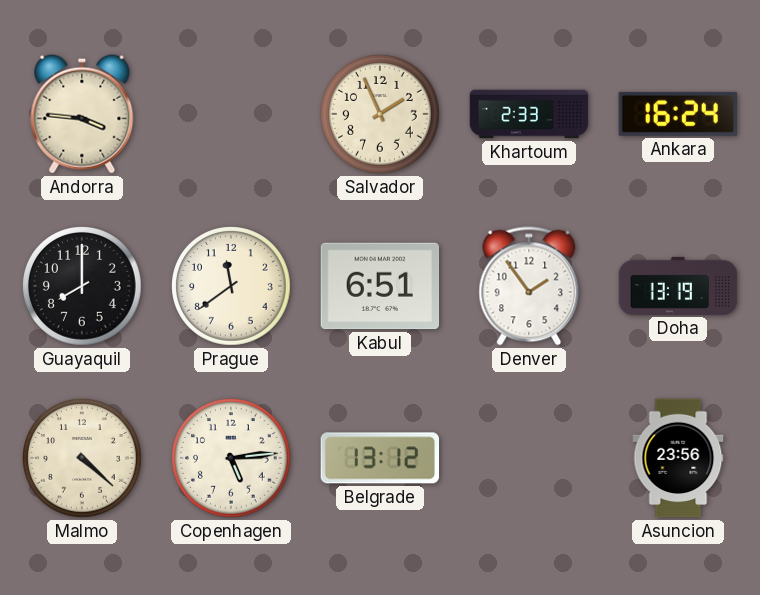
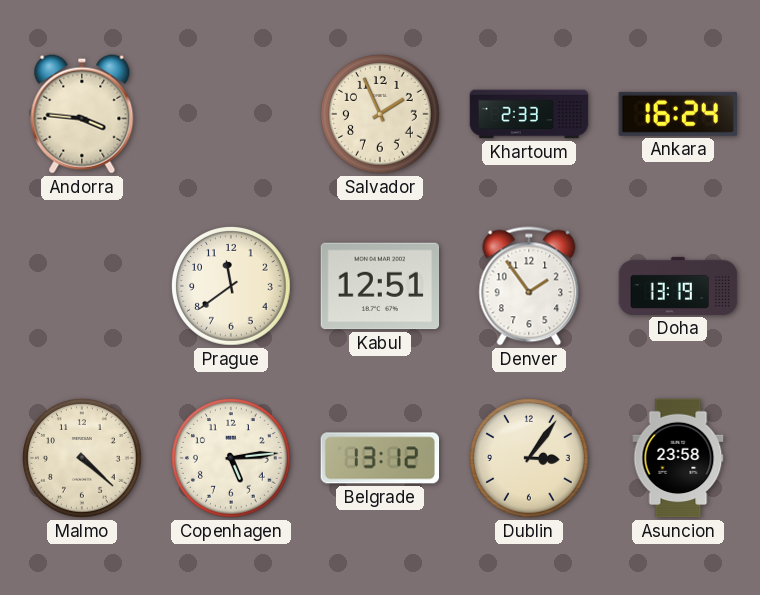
Guayaquil: 8:00 -> none (83, 287)
Kabul: 6:51 -> 12:51 (380, 286)
Dublin: none -> 3:06 (530, 459)
Asuncion: 23:56 -> 23:58 (678, 458)
